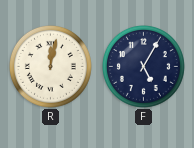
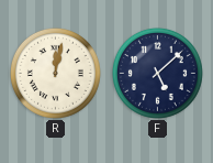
F: 5:05 -> 5:08 (157, 73)
